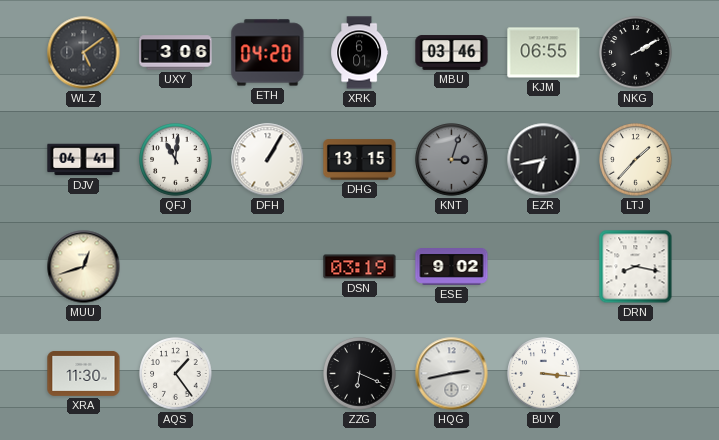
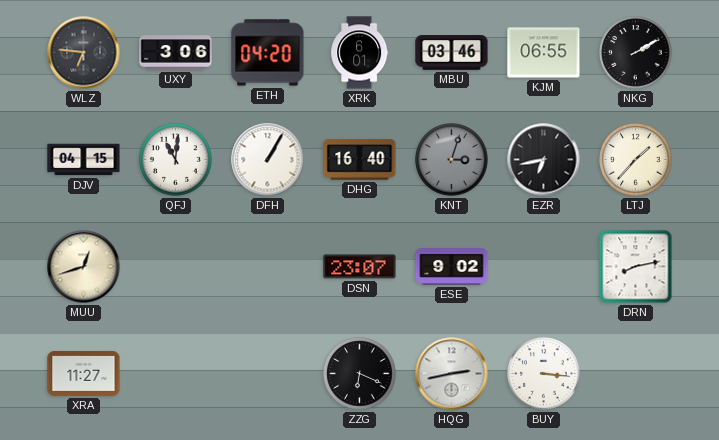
WLZ: 5:09 -> 6:46 (84, 53)
DJV: 04:41 -> 04:15 (84, 160)
DHG: 13:15 -> 16:40 (360, 160)
DSN: 03:19 -> 23:07 (360, 267)
DRN: 8:17 -> 8:13 (636, 267)
XRA: 11:30 -> 11:27 (84, 373)
AQS: 1:24 -> none (176, 374)
